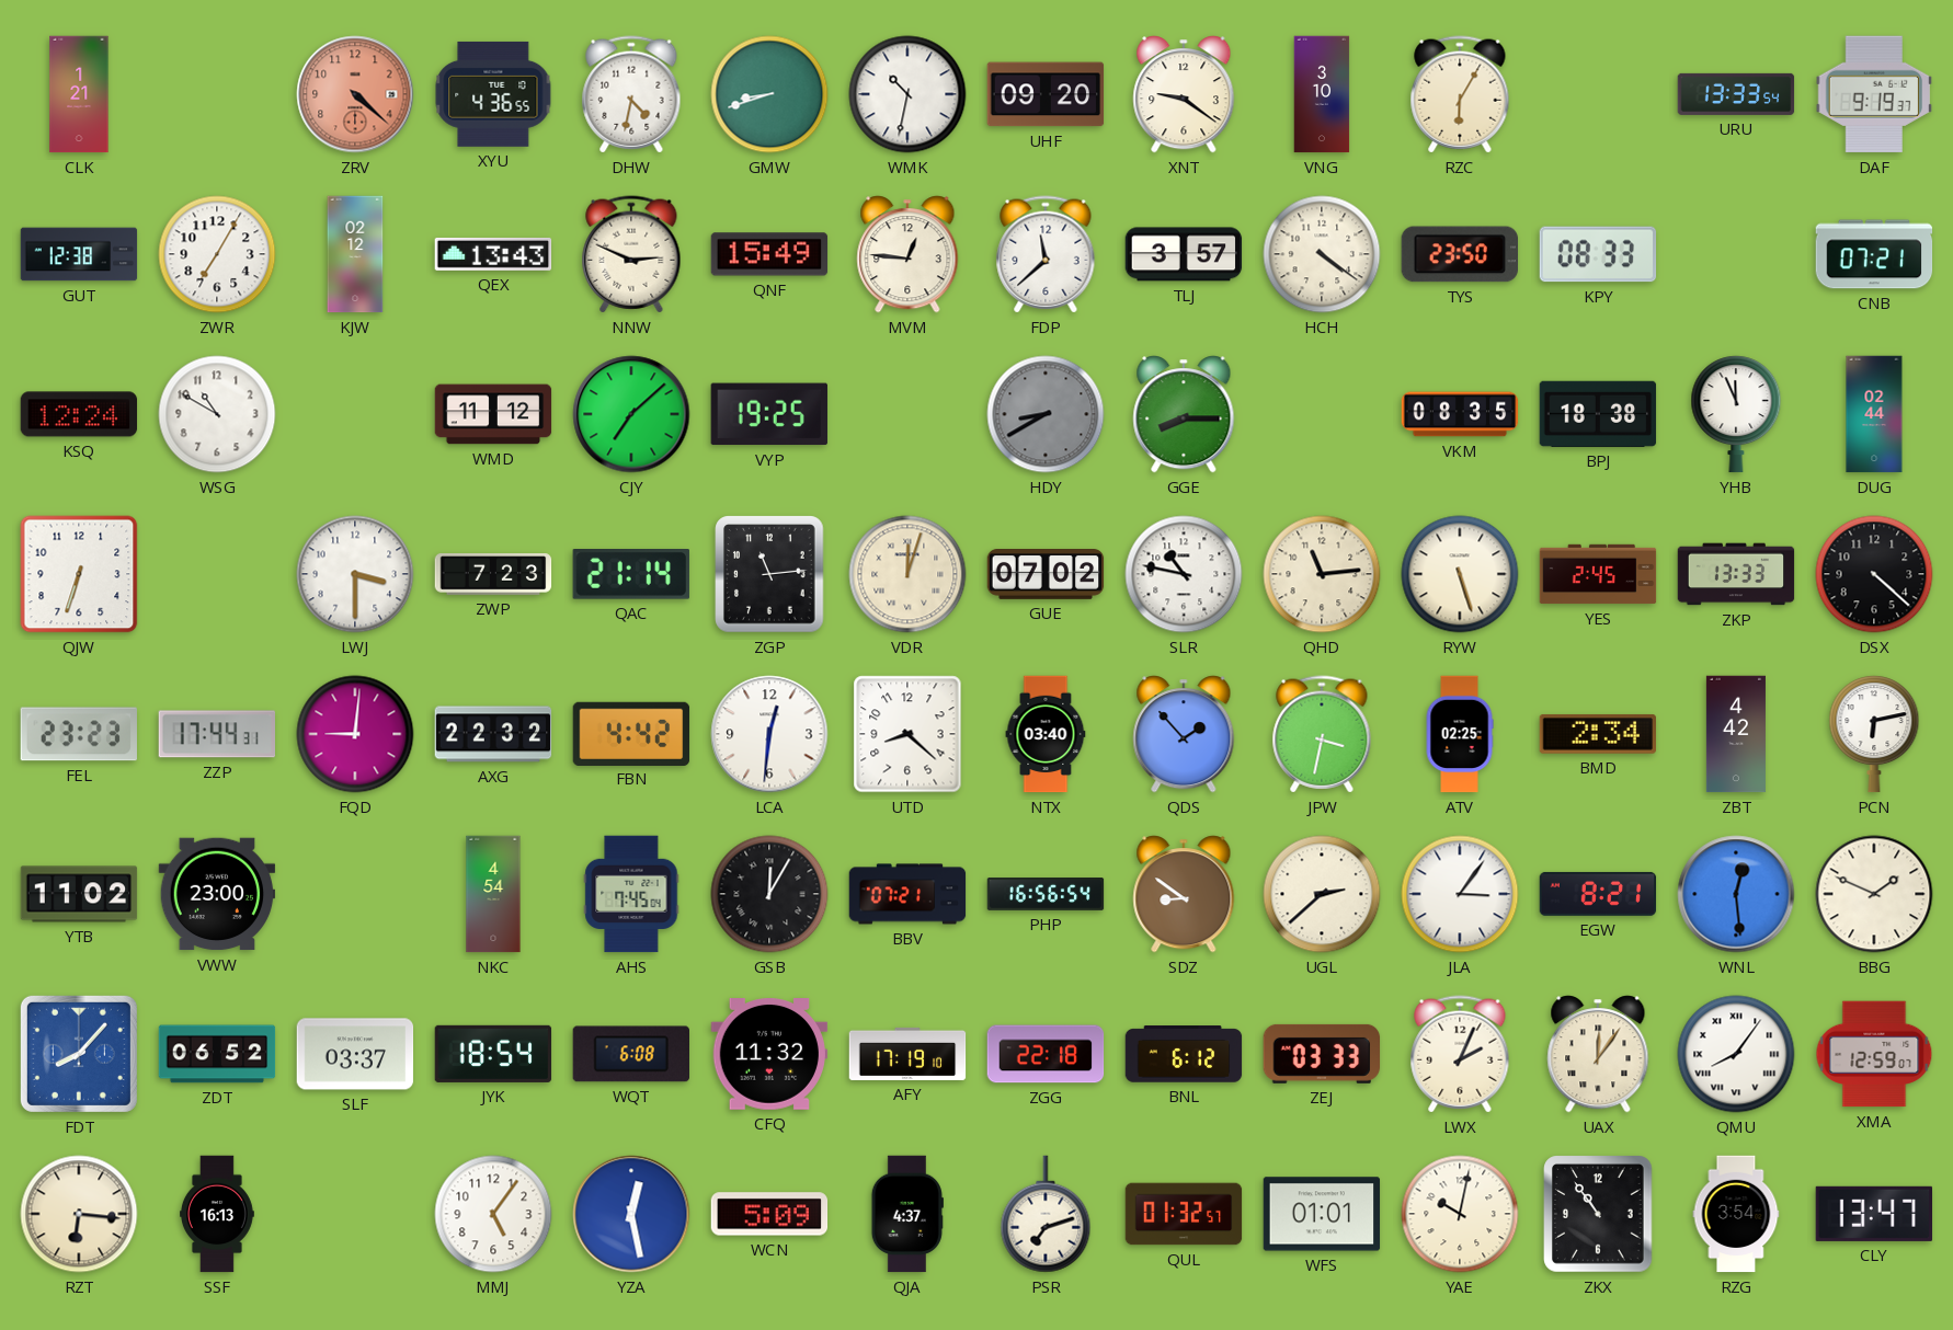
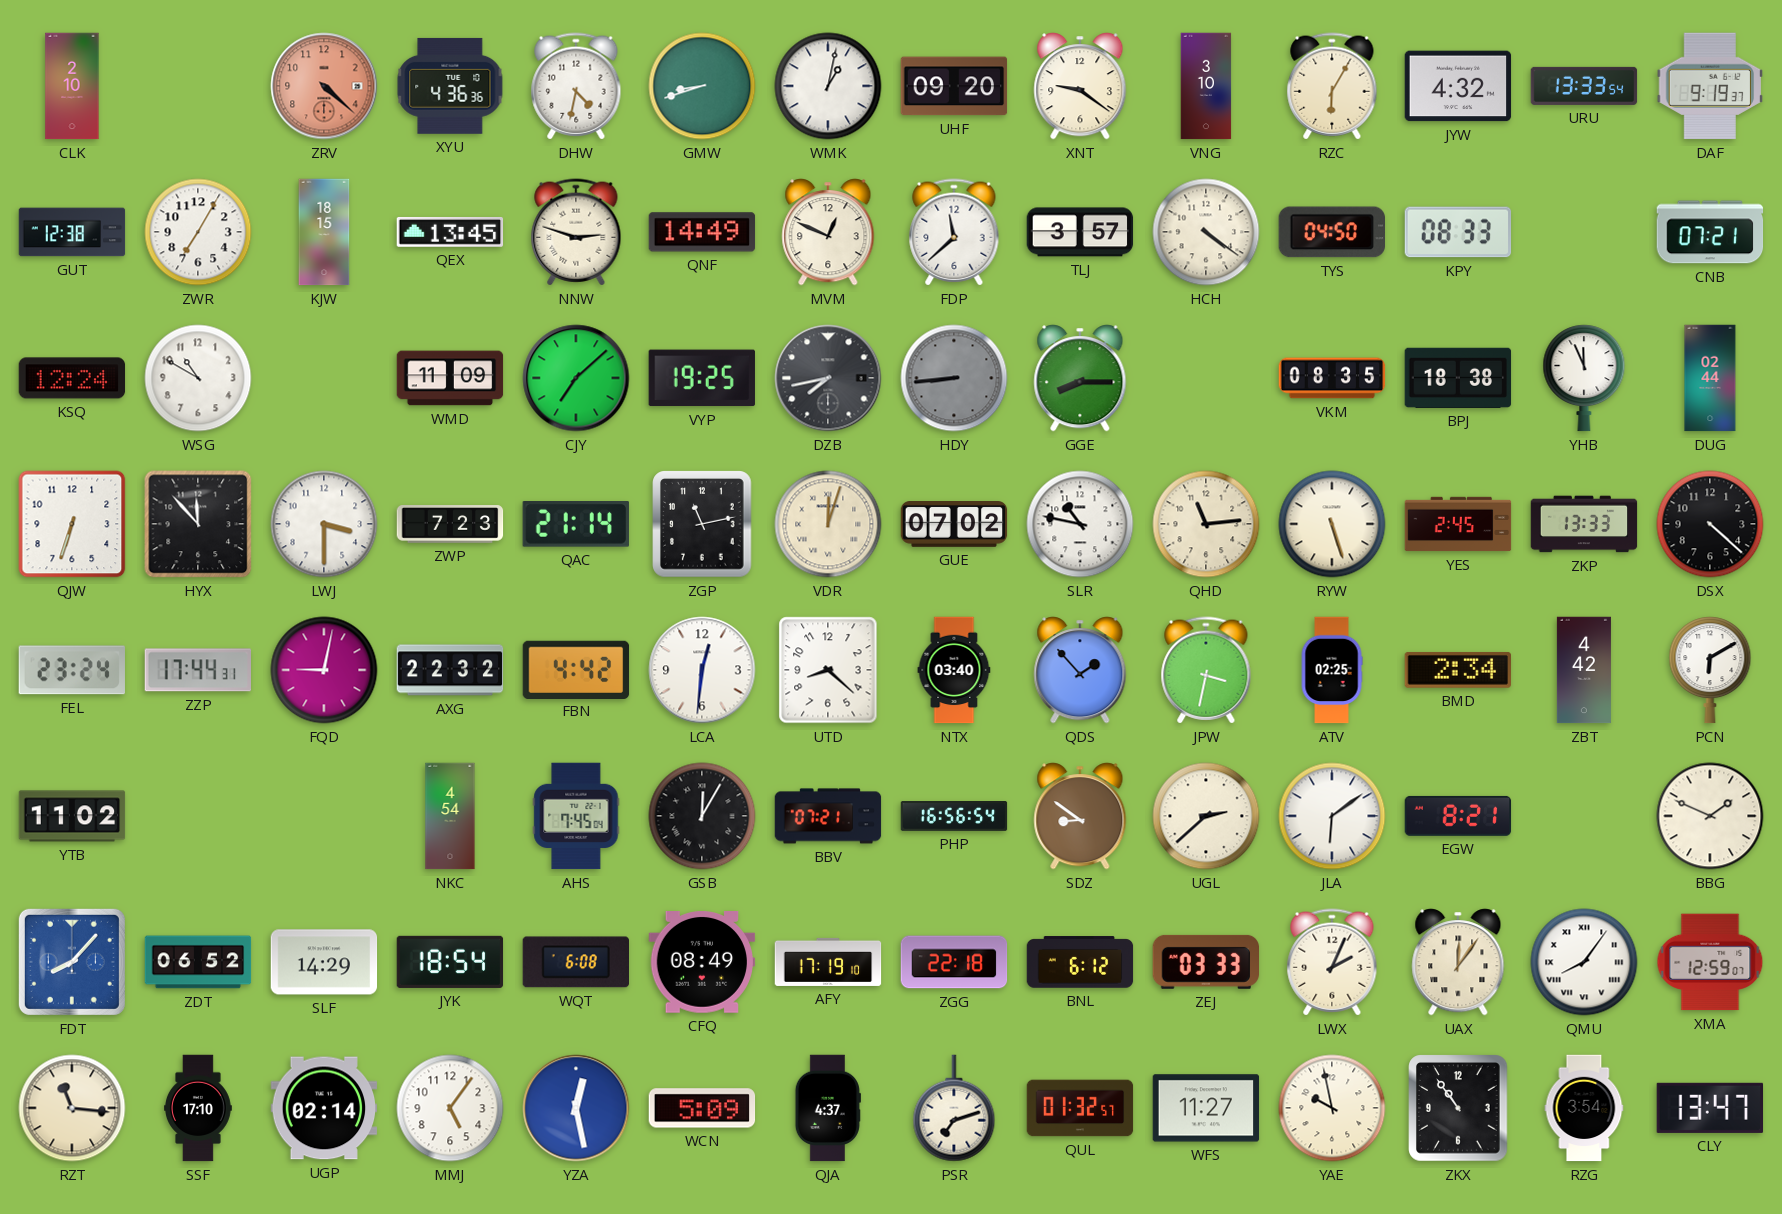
CLK: 1:21 -> 2:10 (72, 86)
XYU: 4:36:55 -> 4:36:36 (450, 86)
WMK: 10:32 -> 1:02 (828, 86)
JYW: none -> 4:32 (1458, 86)
KJW: 02:12 -> 18:15 (324, 232)
QEX: 13:43 -> 13:45 (450, 232)
NNW: 2:49 -> 2:48 (576, 232)
QNF: 15:49 -> 14:49 (702, 232)
MVM: 12:46 -> 12:49 (828, 232)
TYS: 23:50 -> 04:50 (1331, 232)
WMD: 11:12 -> 11:09 (450, 378)
DZB: none -> 7:43 (828, 378)
HDY: 8:40 -> 8:44 (954, 378)
HYX: none -> 11:53 (198, 524)
ZGP: 11:14 -> 11:13 (702, 524)
FEL: 23:23 -> 23:24 (72, 670)
FQD: 9:01 -> 9:02 (324, 670)
PCN: 6:13 -> 6:10 (1710, 670)
VWW: 23:00 -> none (217, 894)
JLA: 3:06 -> 6:09 (1332, 816)
WNL: 12:29 -> none (1736, 894)
SLF: 03:37 -> 14:29 (324, 962)
CFQ: 11:32 -> 08:49 (702, 963)
RZT: 6:16 -> 11:16 (72, 1108)
SSF: 16:13 -> 17:10 (199, 1108)
UGP: none -> 02:14 (324, 1108)
WFS: 01:01 -> 11:27 (1206, 1108)
YAE: 10:02 -> 9:58 (1332, 1108)
